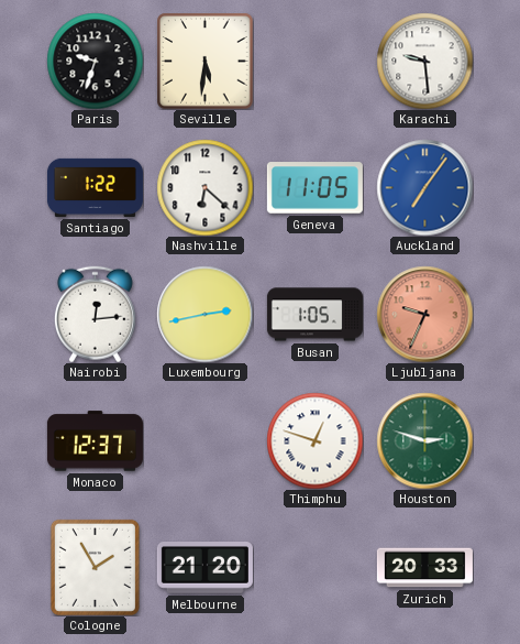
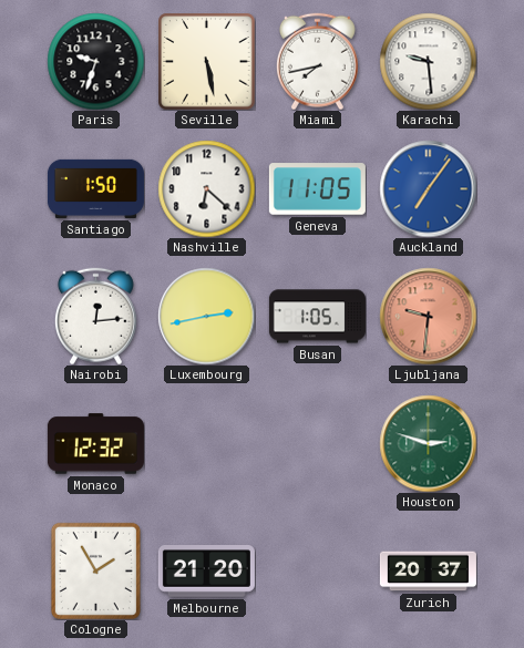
Seville: 5:31 -> 5:28 (206, 61)
Miami: none -> 7:43 (317, 61)
Santiago: 1:22 -> 1:50 (95, 188)
Ljubljana: 9:34 -> 9:31 (428, 316)
Monaco: 12:37 -> 12:32 (95, 444)
Thimphu: 12:48 -> none (314, 440)
Zurich: 20:33 -> 20:37 (428, 572)
